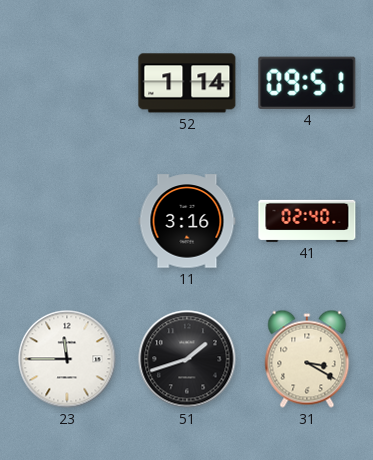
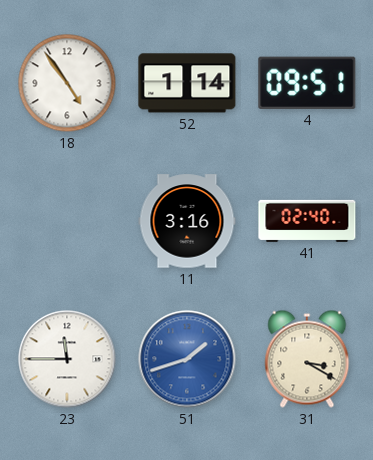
18: none -> 4:54 (67, 83)
51 dial: black -> blue (187, 359)
